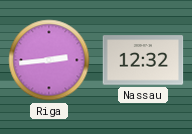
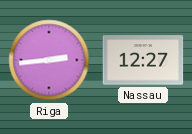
Nassau: 12:32 -> 12:27 (143, 60)
